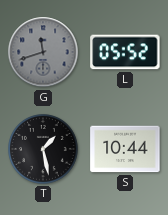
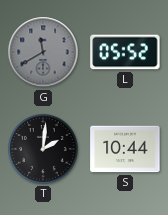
G: 11:42 -> 11:40 (43, 52)
T: 1:28 -> 2:01 (44, 150)
